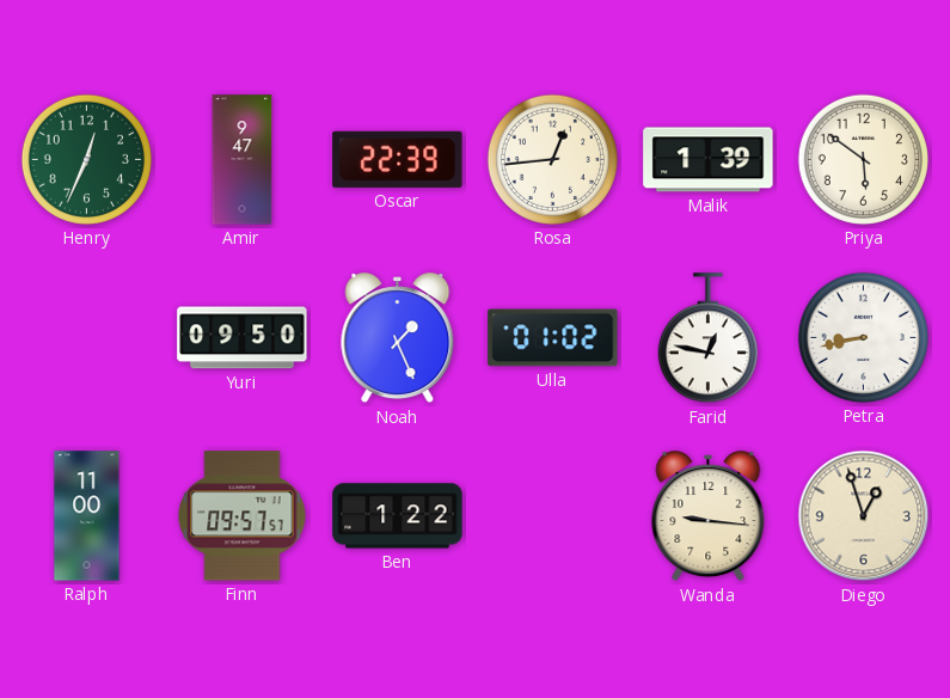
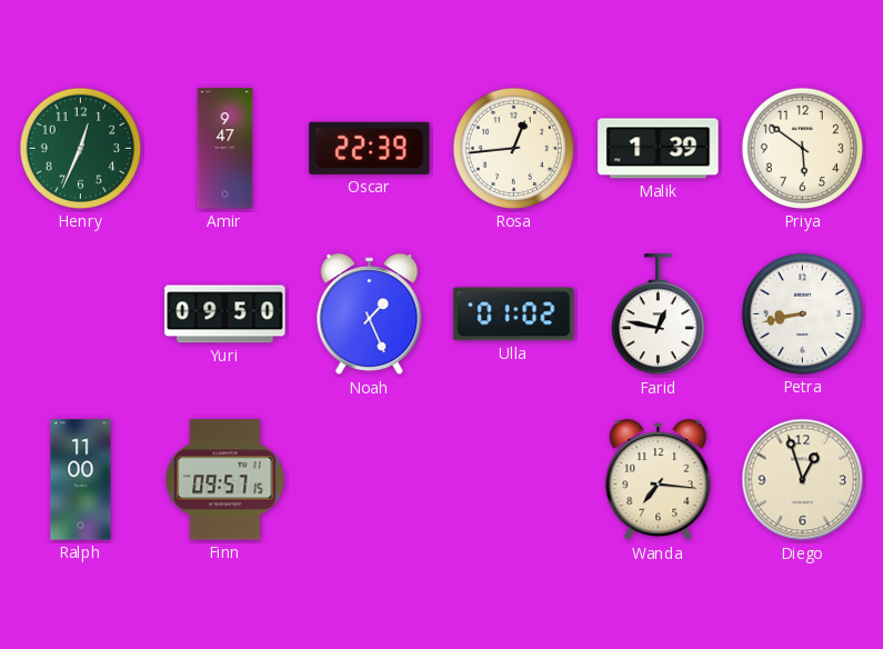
Finn: 09:57:57 -> 09:57:15 (225, 480)
Ben: 1:22 -> none (398, 516)
Wanda: 9:16 -> 7:16 (659, 480)
